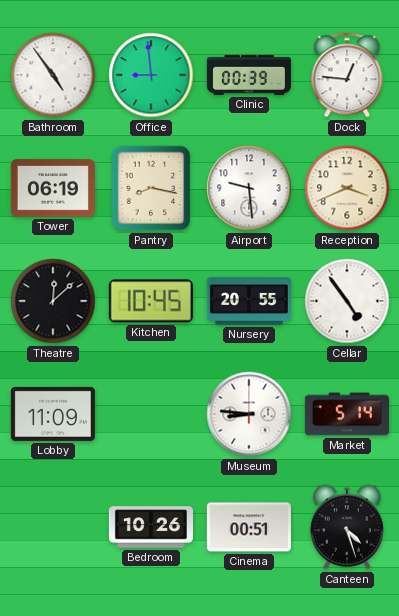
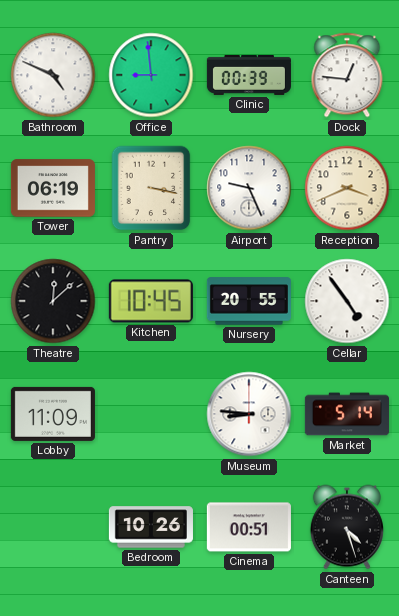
Bathroom: 4:54 -> 4:49 (53, 75)
Pantry: 8:17 -> 3:17 (151, 188)
Airport: 9:29 -> 9:26 (249, 188)
